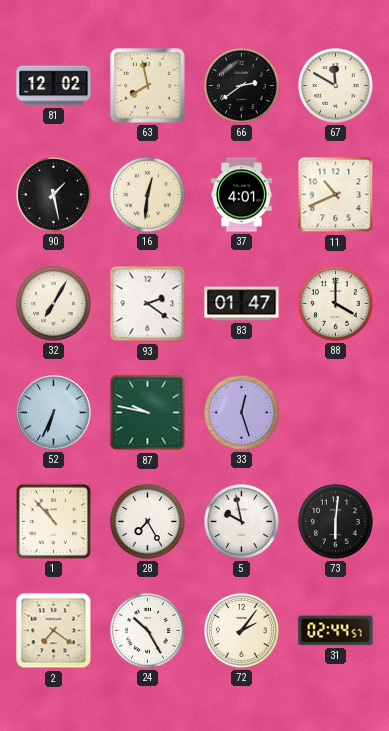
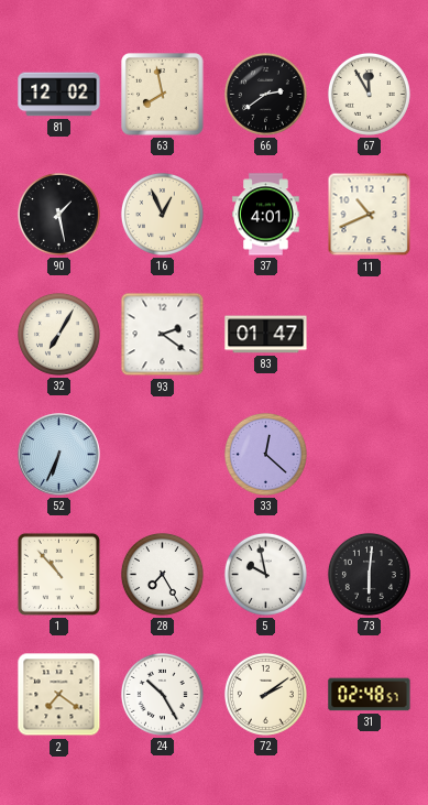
67: 11:50 -> 11:55 (369, 94)
16: 12:31 -> 12:56 (162, 214)
88: 4:00 -> none (335, 303)
87: 9:47 -> none (148, 413)
33: 12:27 -> 12:22 (265, 454)
72: 2:06 -> 2:09 (265, 694)
31: 02:44 -> 02:48 (370, 695)
